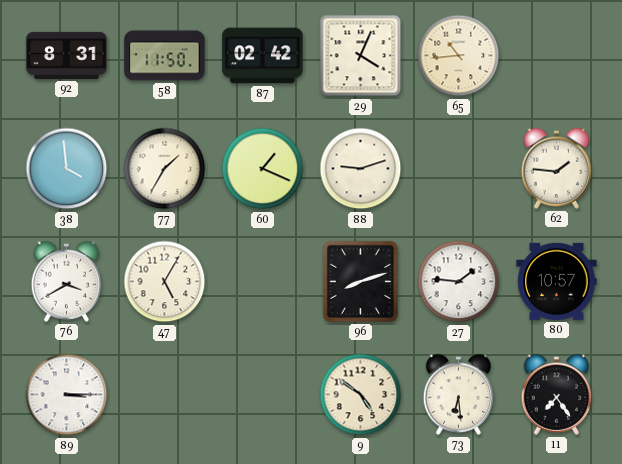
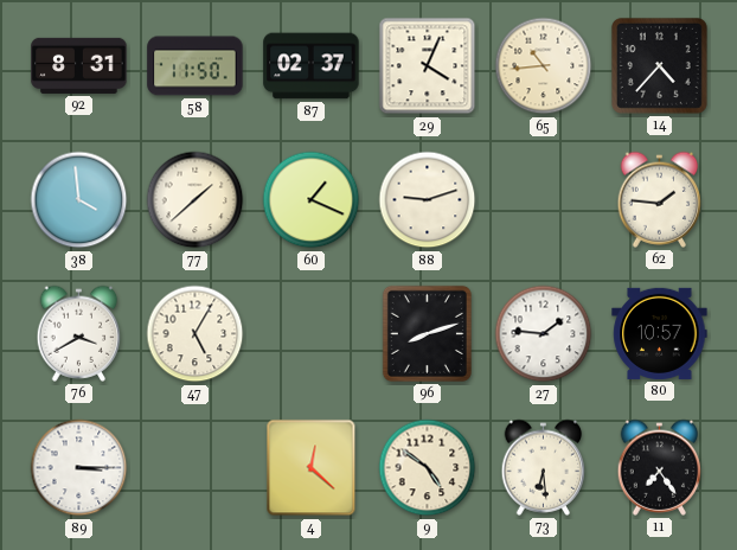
87: 02:42 -> 02:37 (312, 66)
14: none -> 4:37 (659, 65)
77: 1:35 -> 1:38 (196, 200)
4: none -> 12:22 (312, 468)
